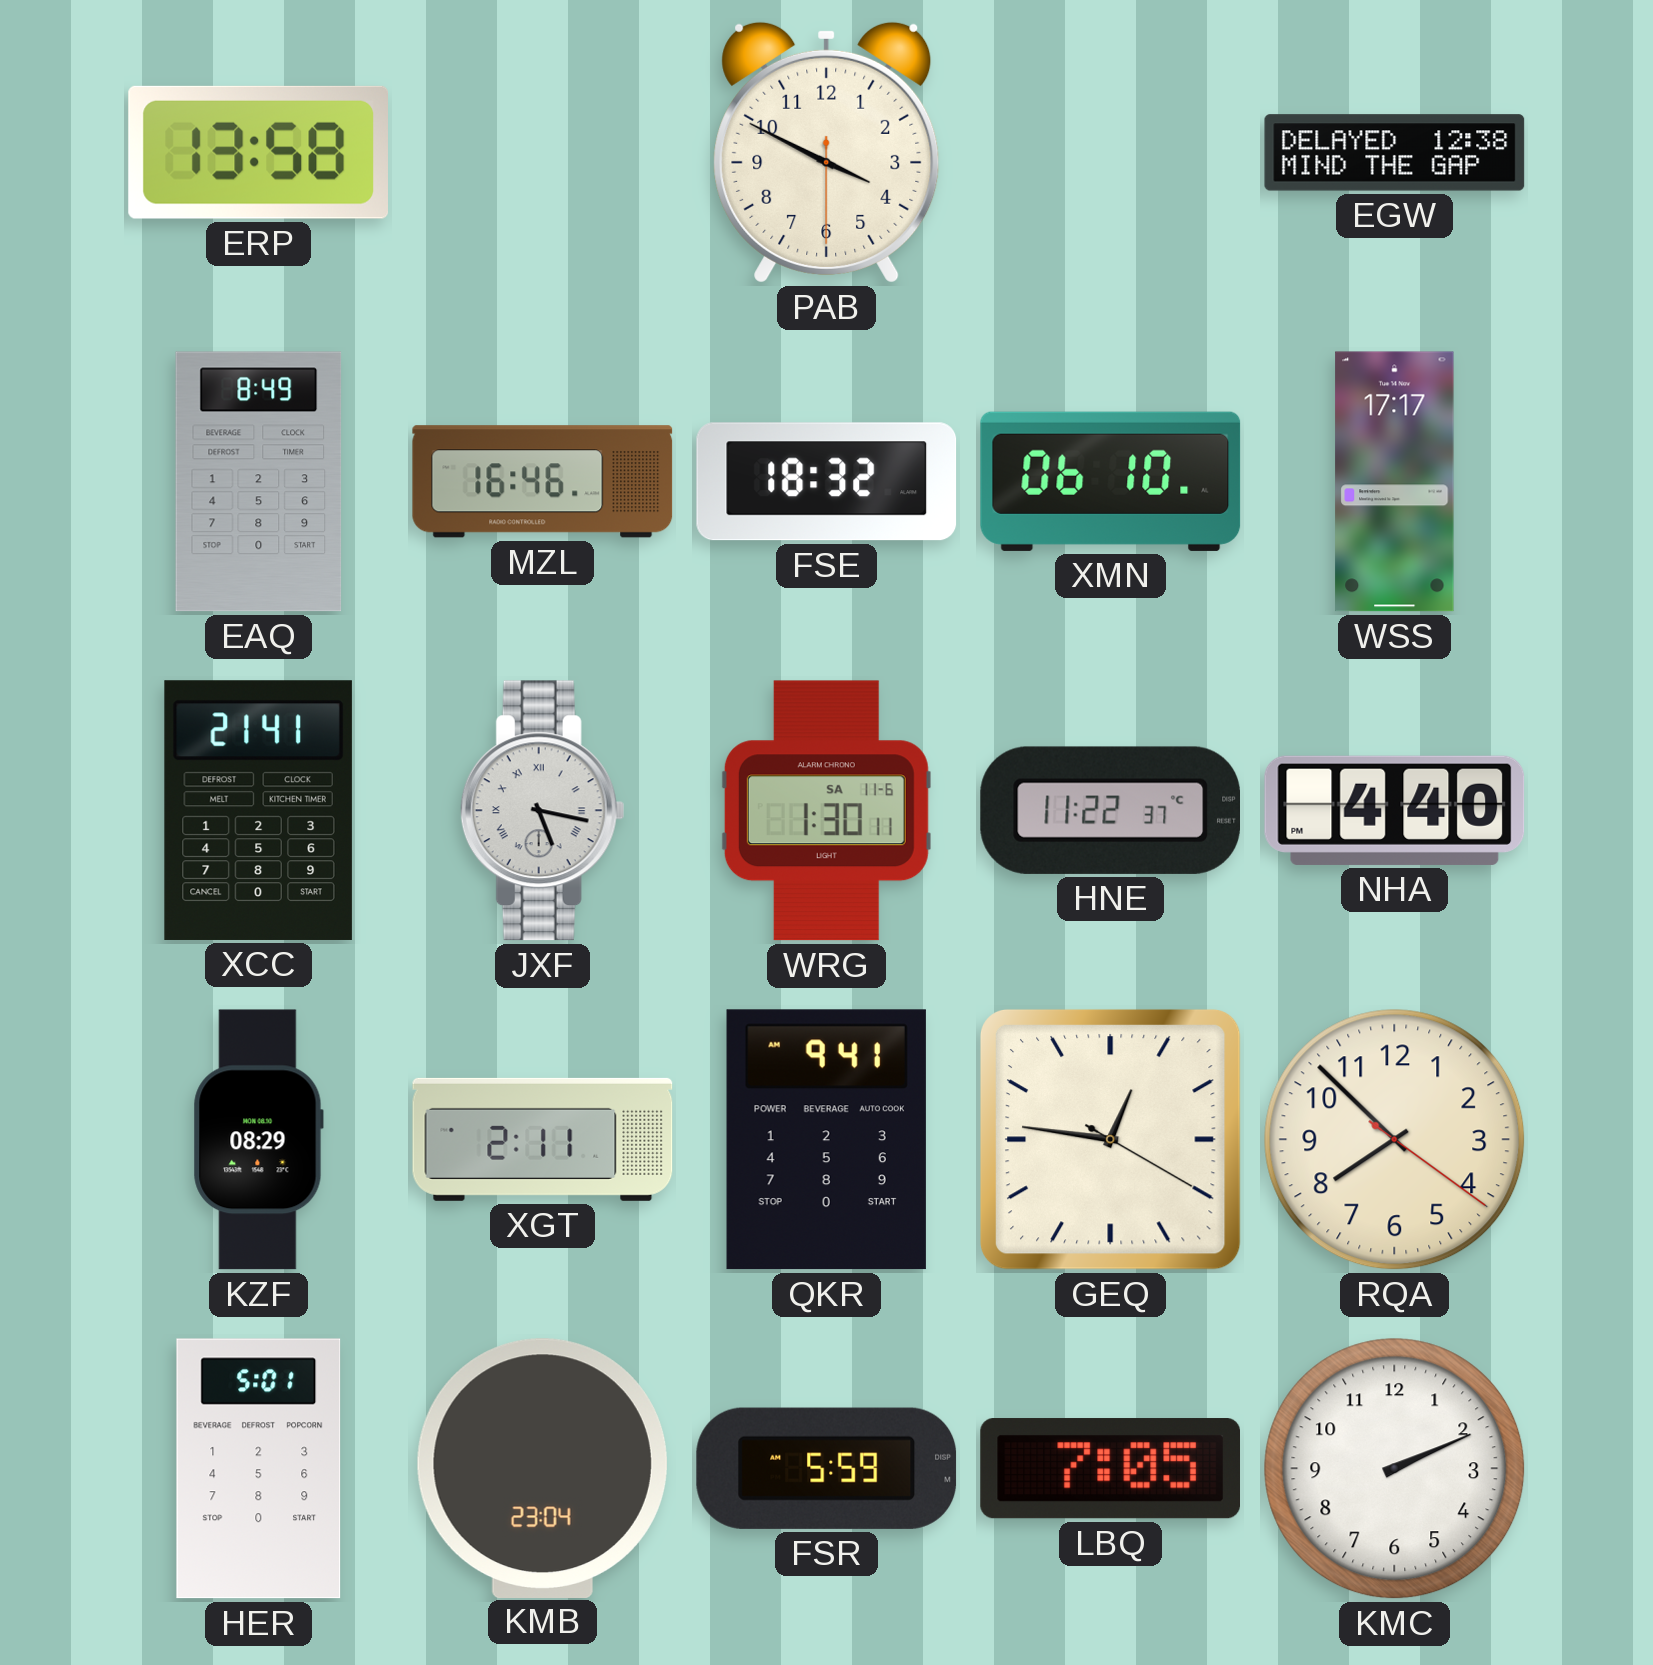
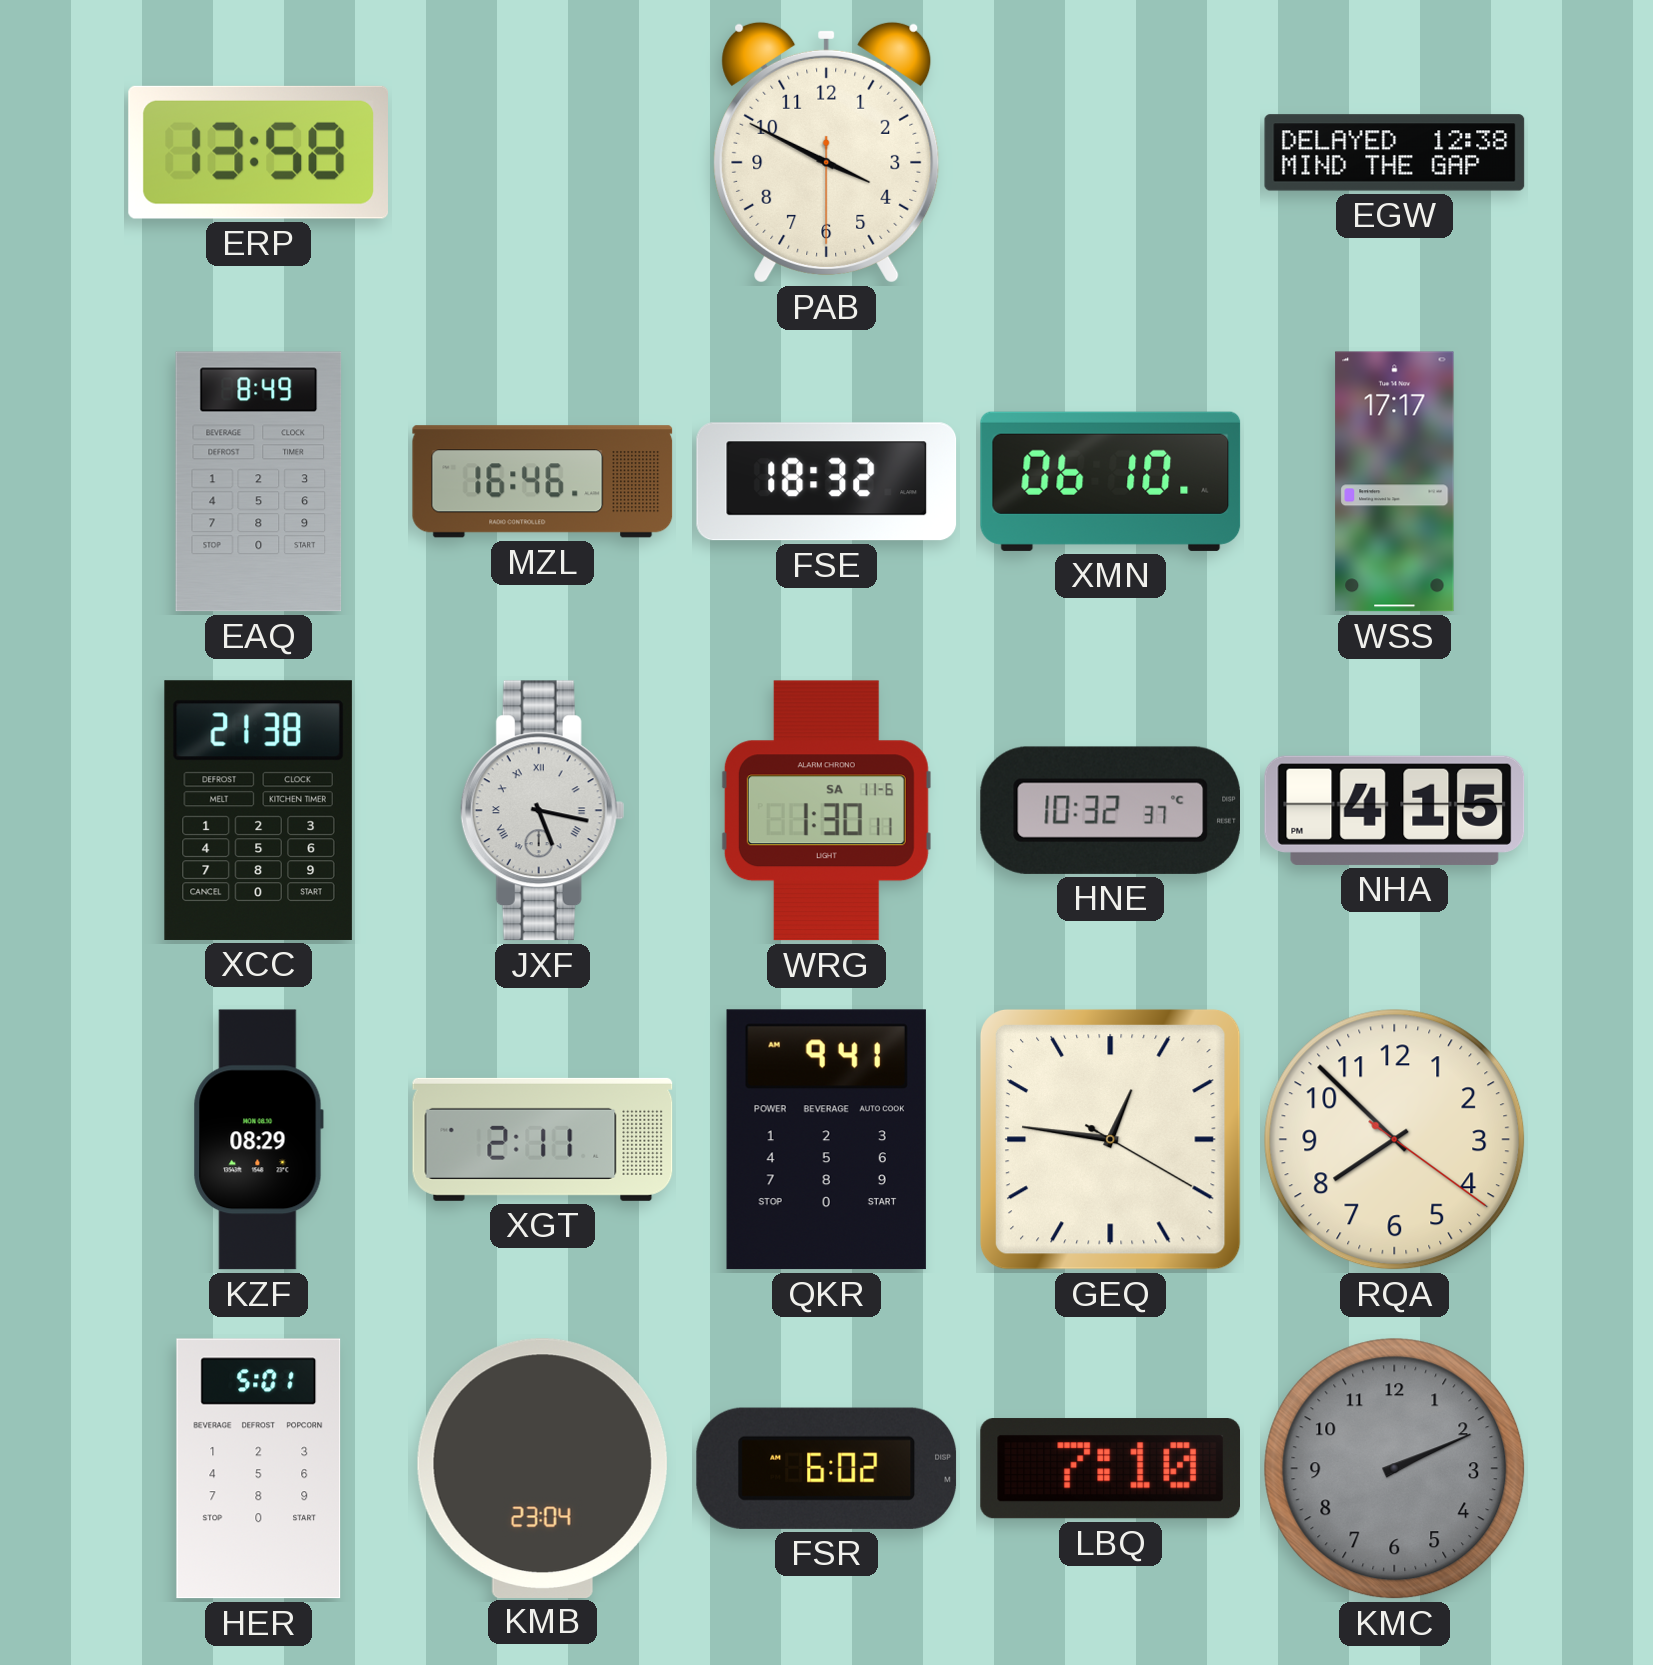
XCC: 21:41 -> 21:38 (258, 810)
HNE: 11:22 -> 10:32 (1110, 810)
NHA: 4:40 -> 4:15 (1395, 810)
FSR: 5:59 -> 6:02 (827, 1468)
LBQ: 7:05 -> 7:10 (1110, 1469)
KMC dial: white -> grey (1395, 1469)
